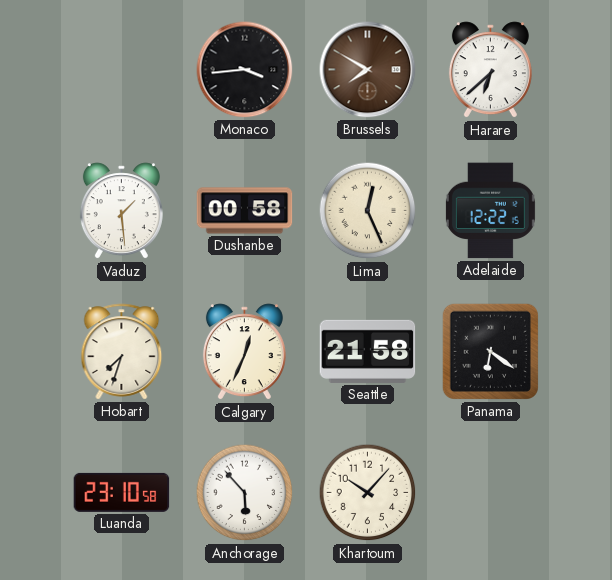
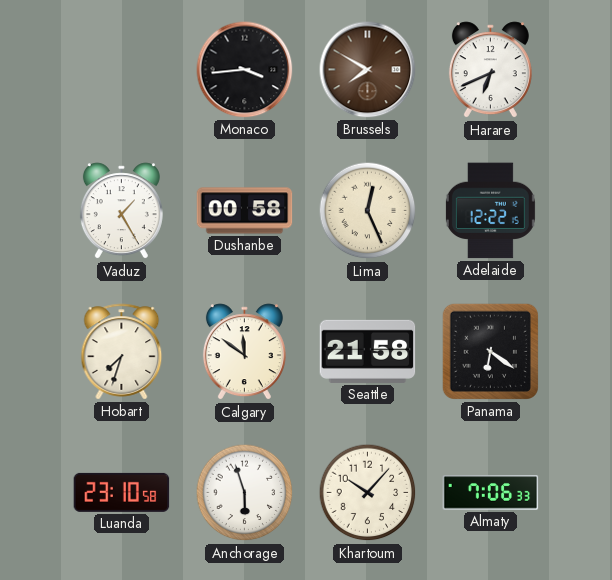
Harare: 6:38 -> 6:41 (490, 70)
Vaduz: 1:29 -> 1:25 (121, 211)
Calgary: 12:34 -> 11:51 (244, 352)
Anchorage: 5:53 -> 5:57 (245, 493)
Almaty: none -> 7:06 (491, 493)
